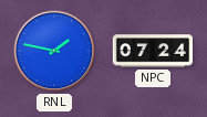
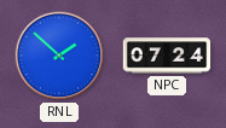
RNL: 1:47 -> 1:52 (59, 56)
